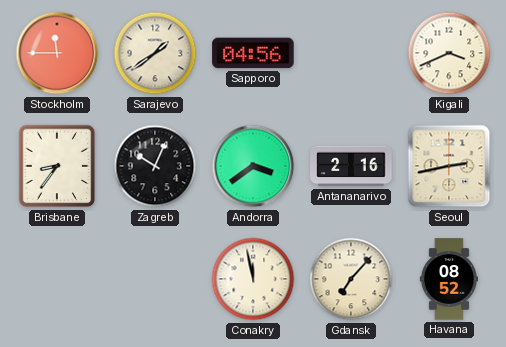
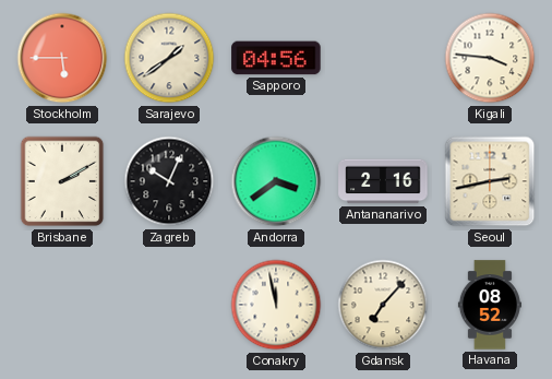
Stockholm: 11:45 -> 5:45 (62, 58)
Kigali: 3:41 -> 3:46 (490, 58)
Brisbane: 8:36 -> 2:10 (62, 181)
